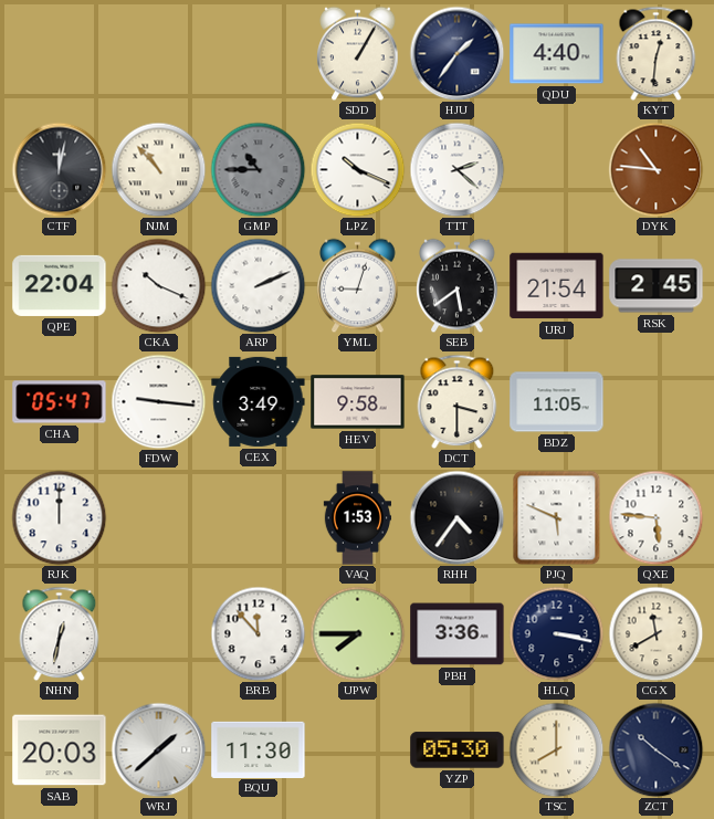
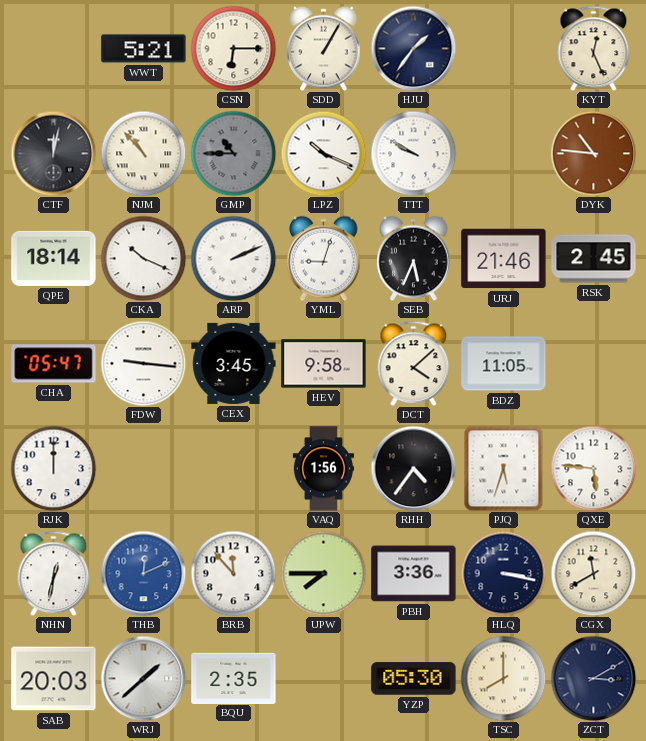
WWT: none -> 5:21 (144, 49)
CSN: none -> 6:15 (233, 48)
QDU: 4:40 -> none (557, 54)
KYT: 12:31 -> 12:26 (594, 48)
TTT: 2:22 -> 9:50 (413, 153)
QPE: 22:04 -> 18:14 (54, 258)
SEB: 5:39 -> 5:34 (414, 258)
URJ: 21:54 -> 21:46 (504, 259)
CEX: 3:49 -> 3:45 (234, 363)
DCT: 3:30 -> 4:08 (414, 363)
VAQ: 1:53 -> 1:56 (324, 469)
PJQ: 5:49 -> 5:33 (504, 468)
THB: none -> 12:11 (143, 573)
BQU: 11:30 -> 2:35 (234, 678)
ZCT: 10:21 -> 3:10 (593, 678)
